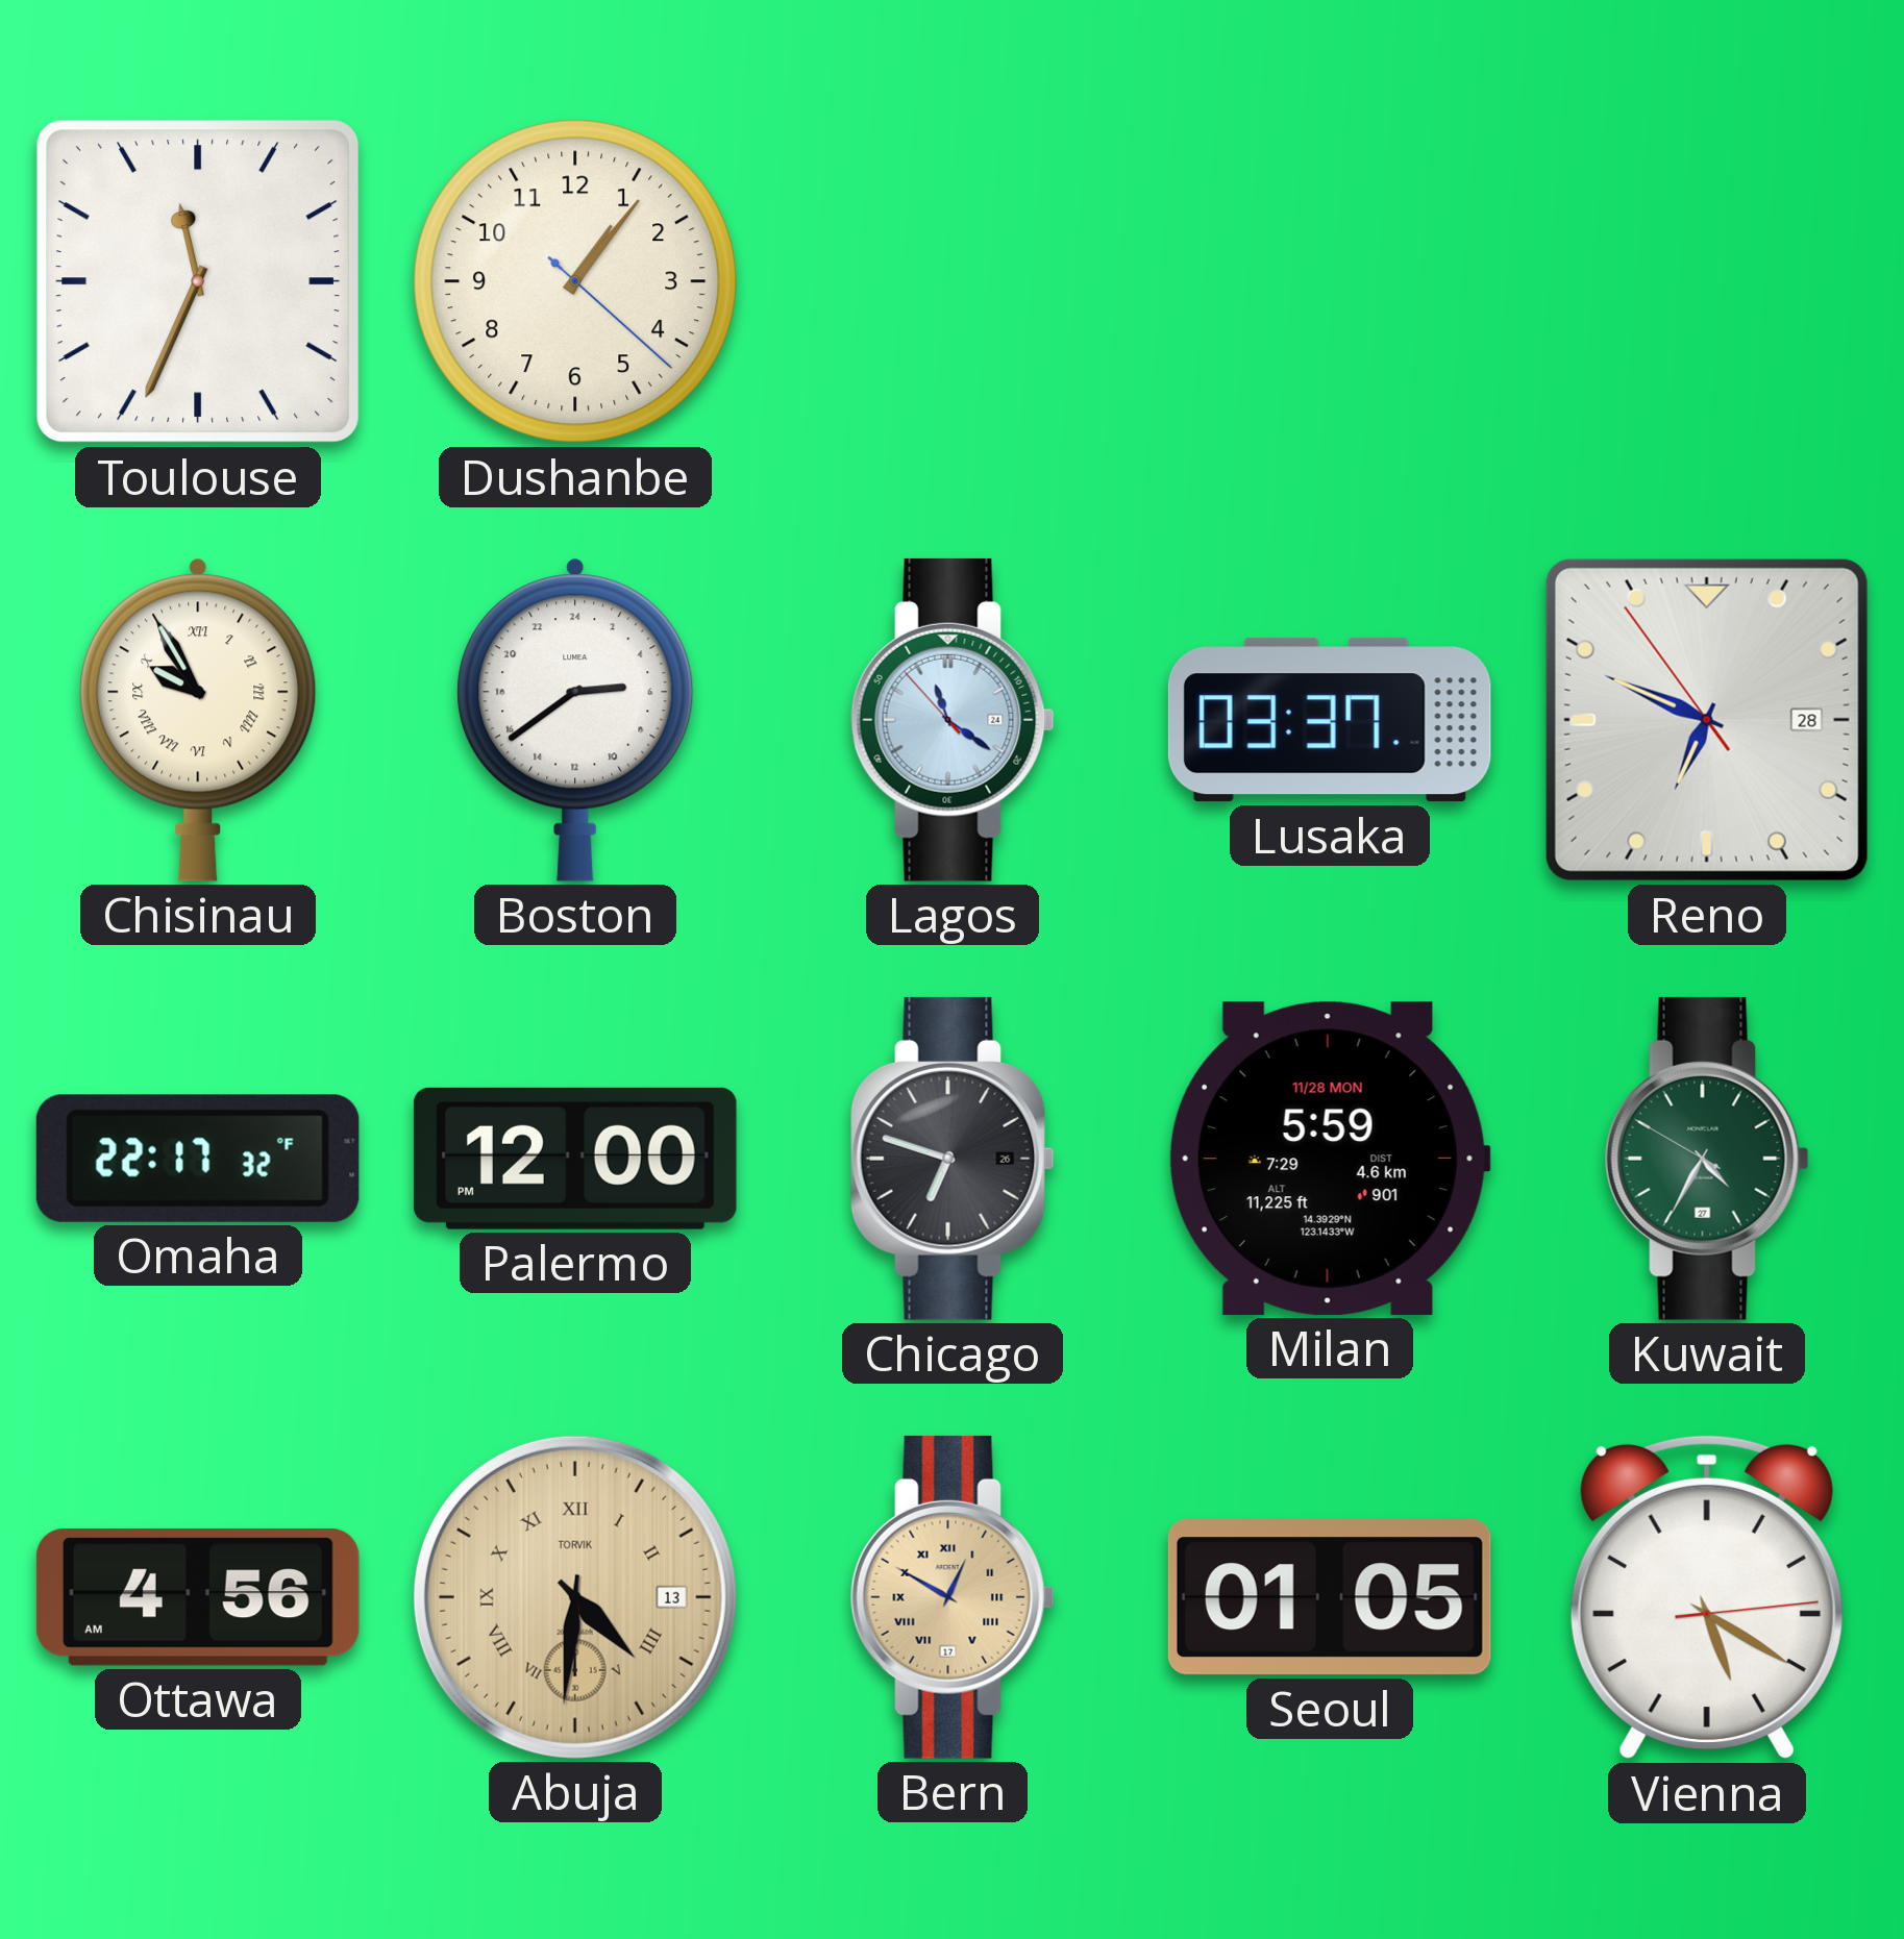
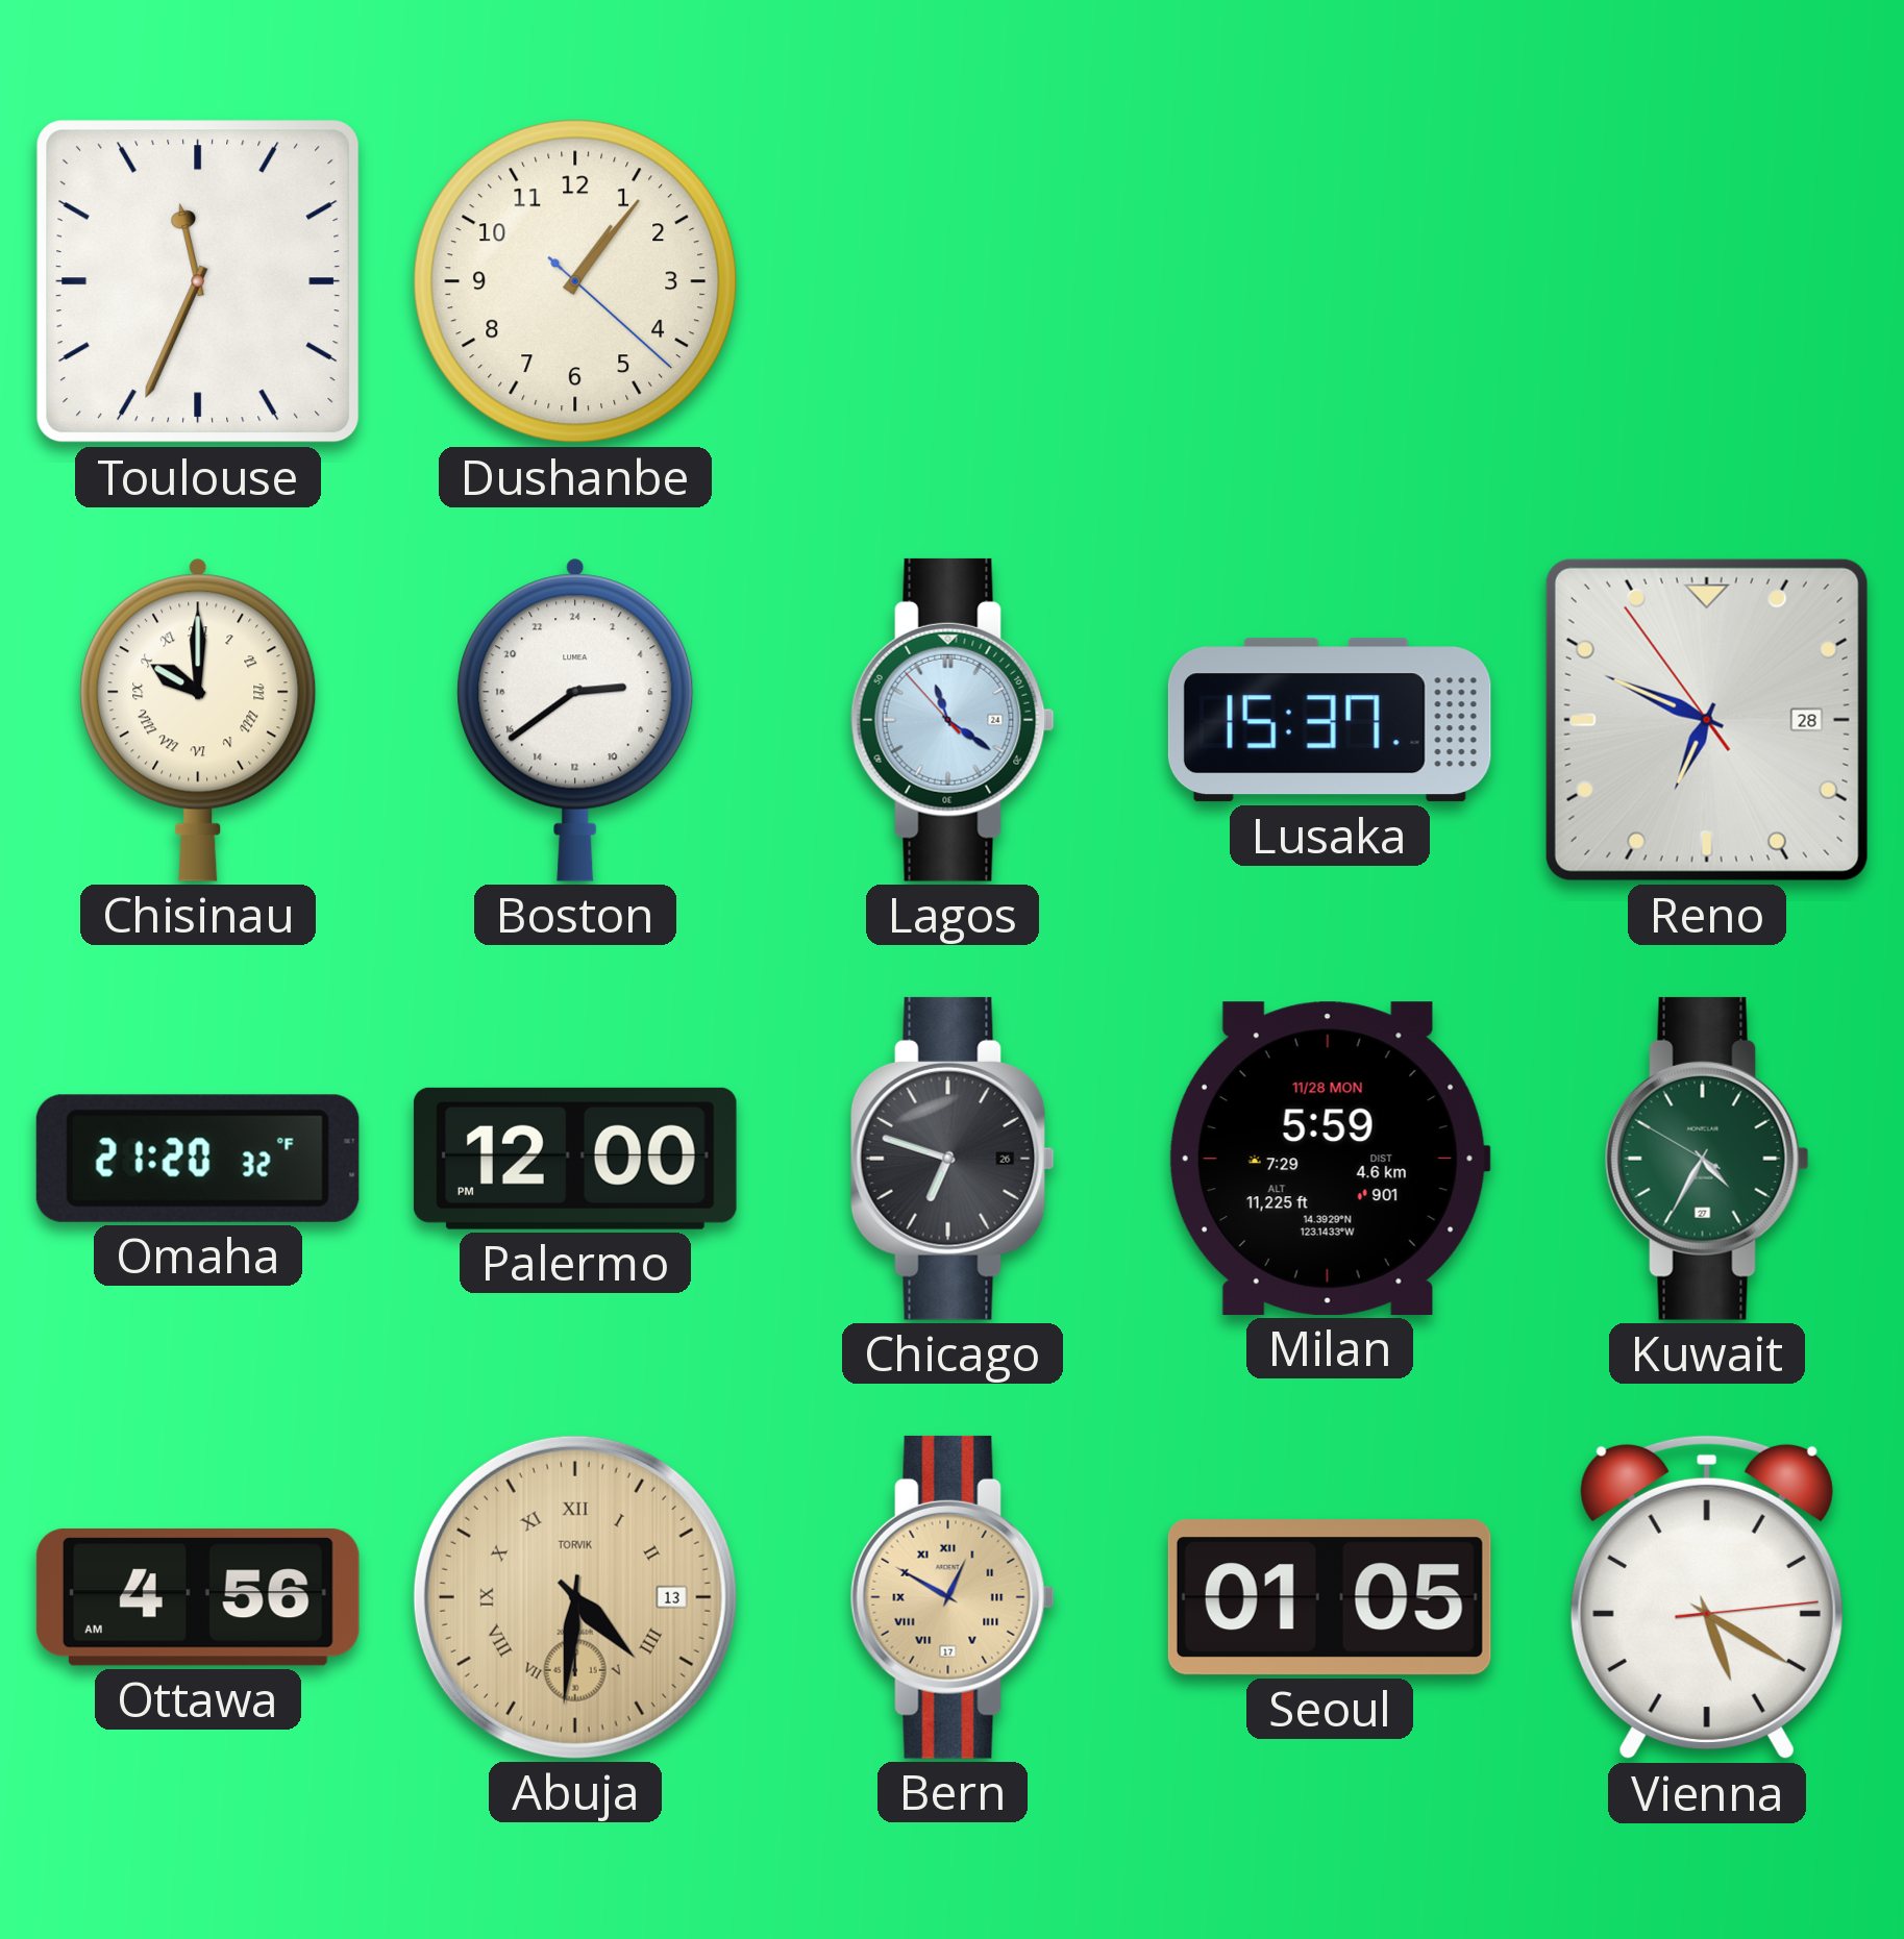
Chisinau: 9:55 -> 10:00 (198, 720)
Lusaka: 03:37 -> 15:37 (1330, 720)
Omaha: 22:17 -> 21:20 (198, 1159)
